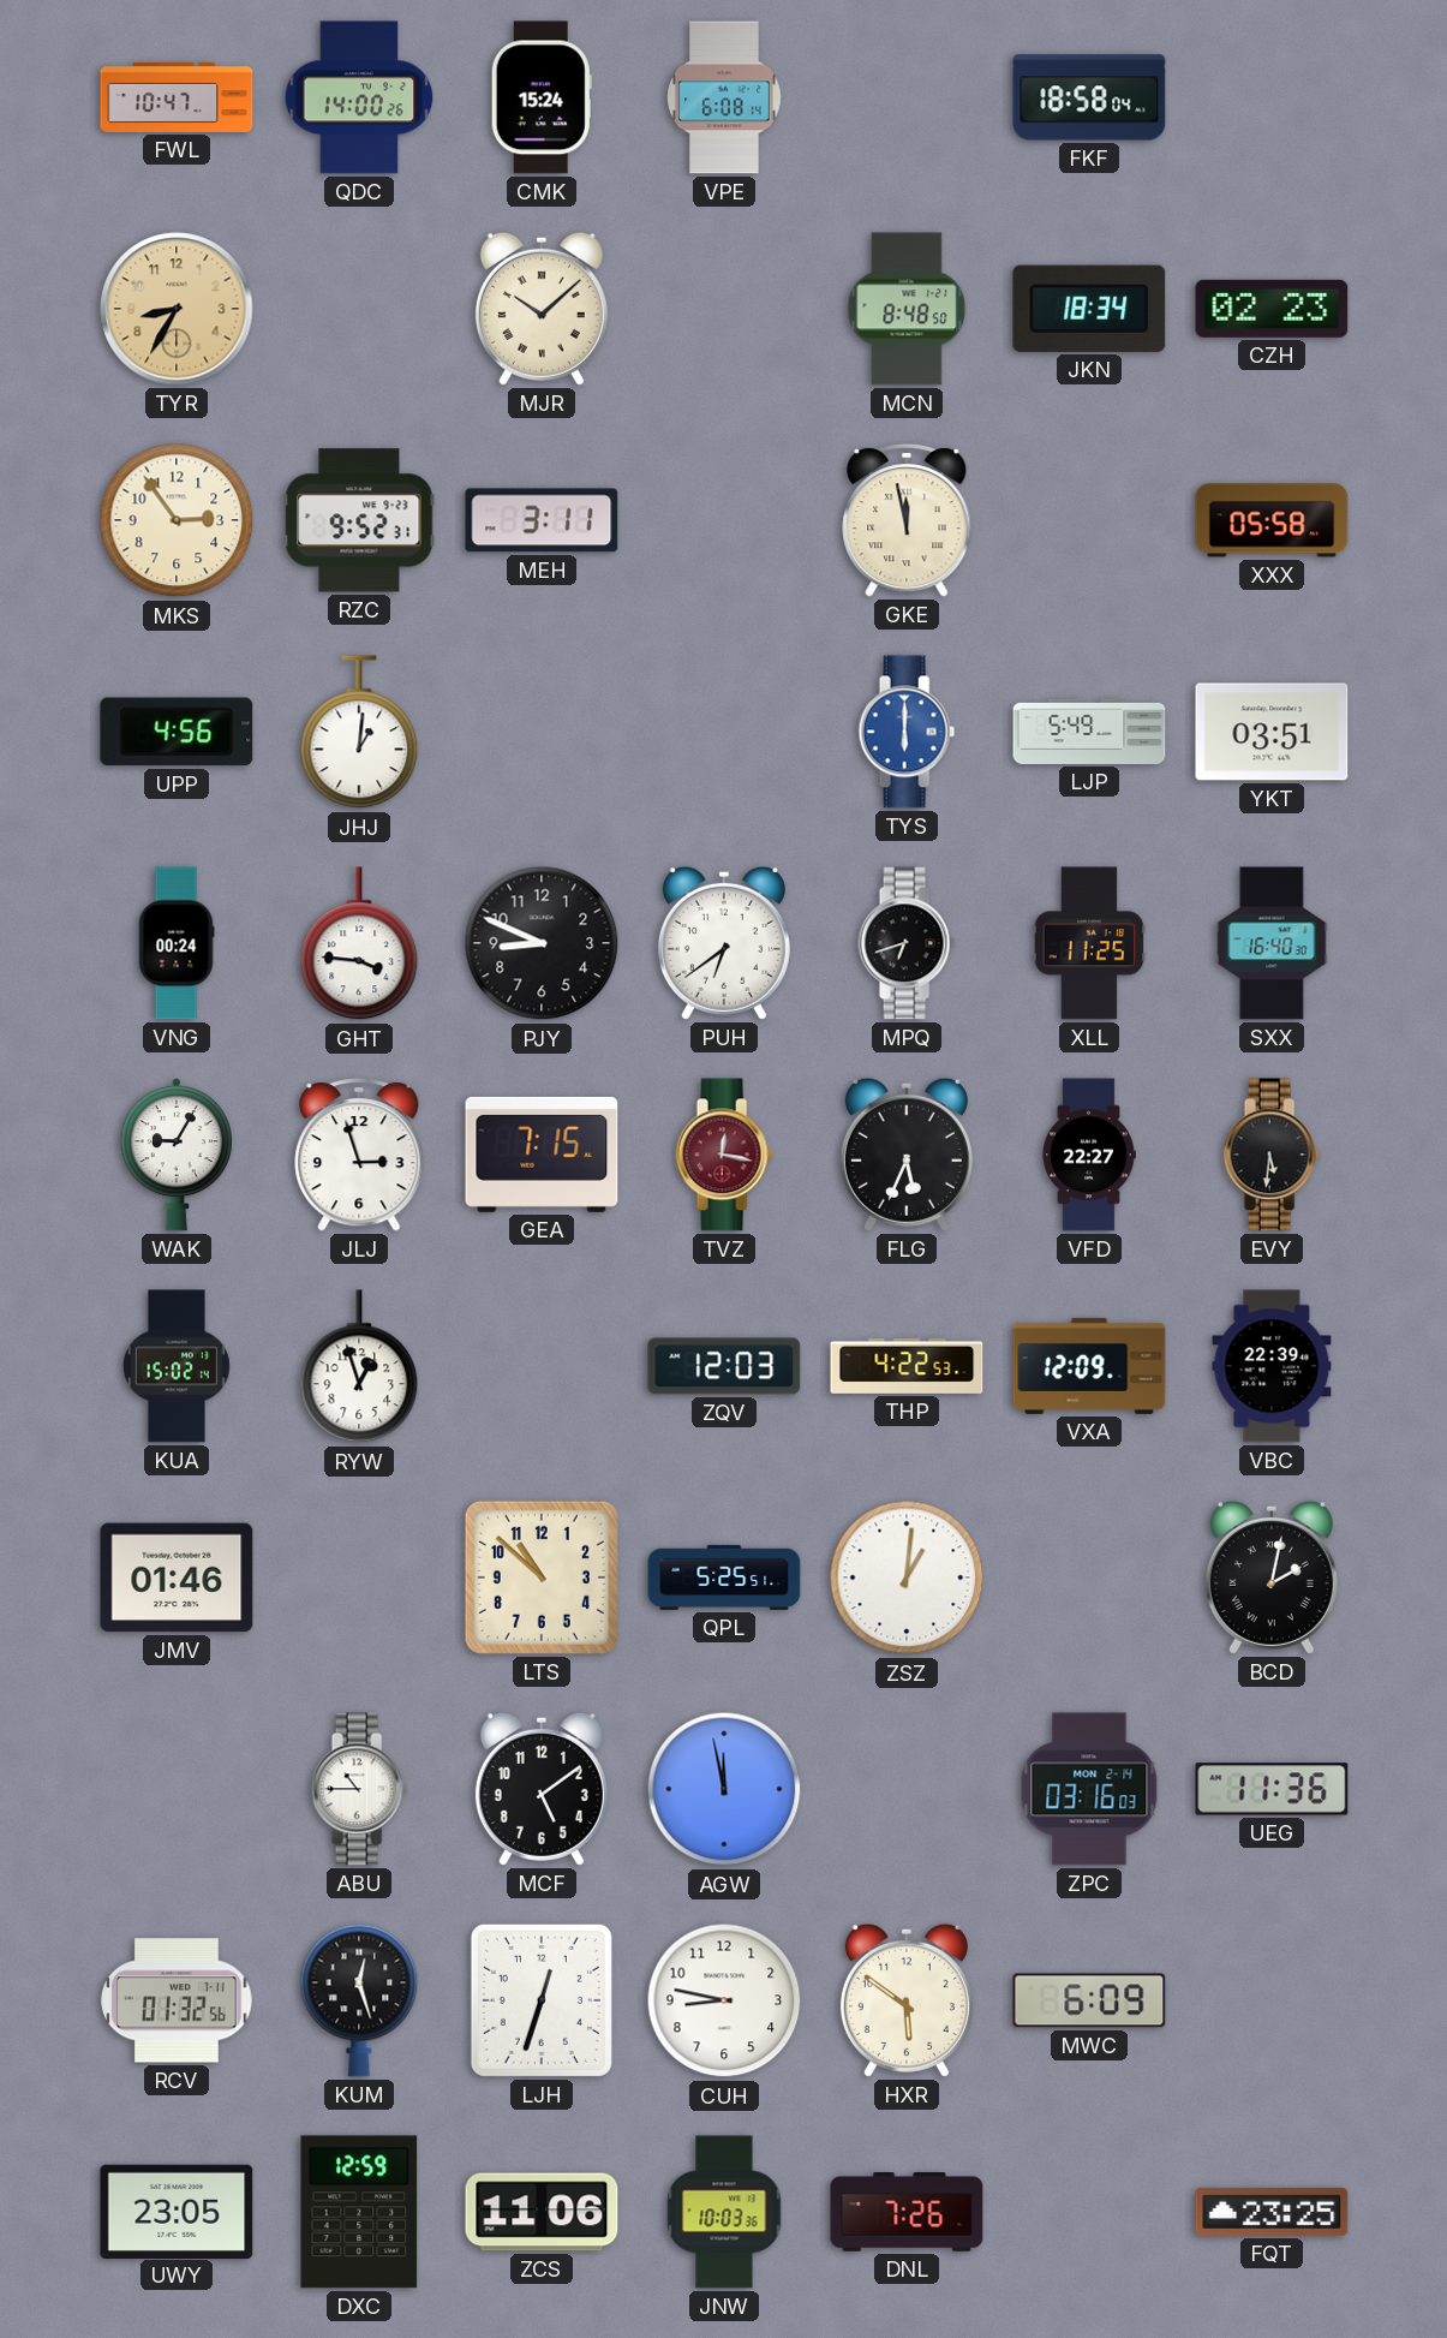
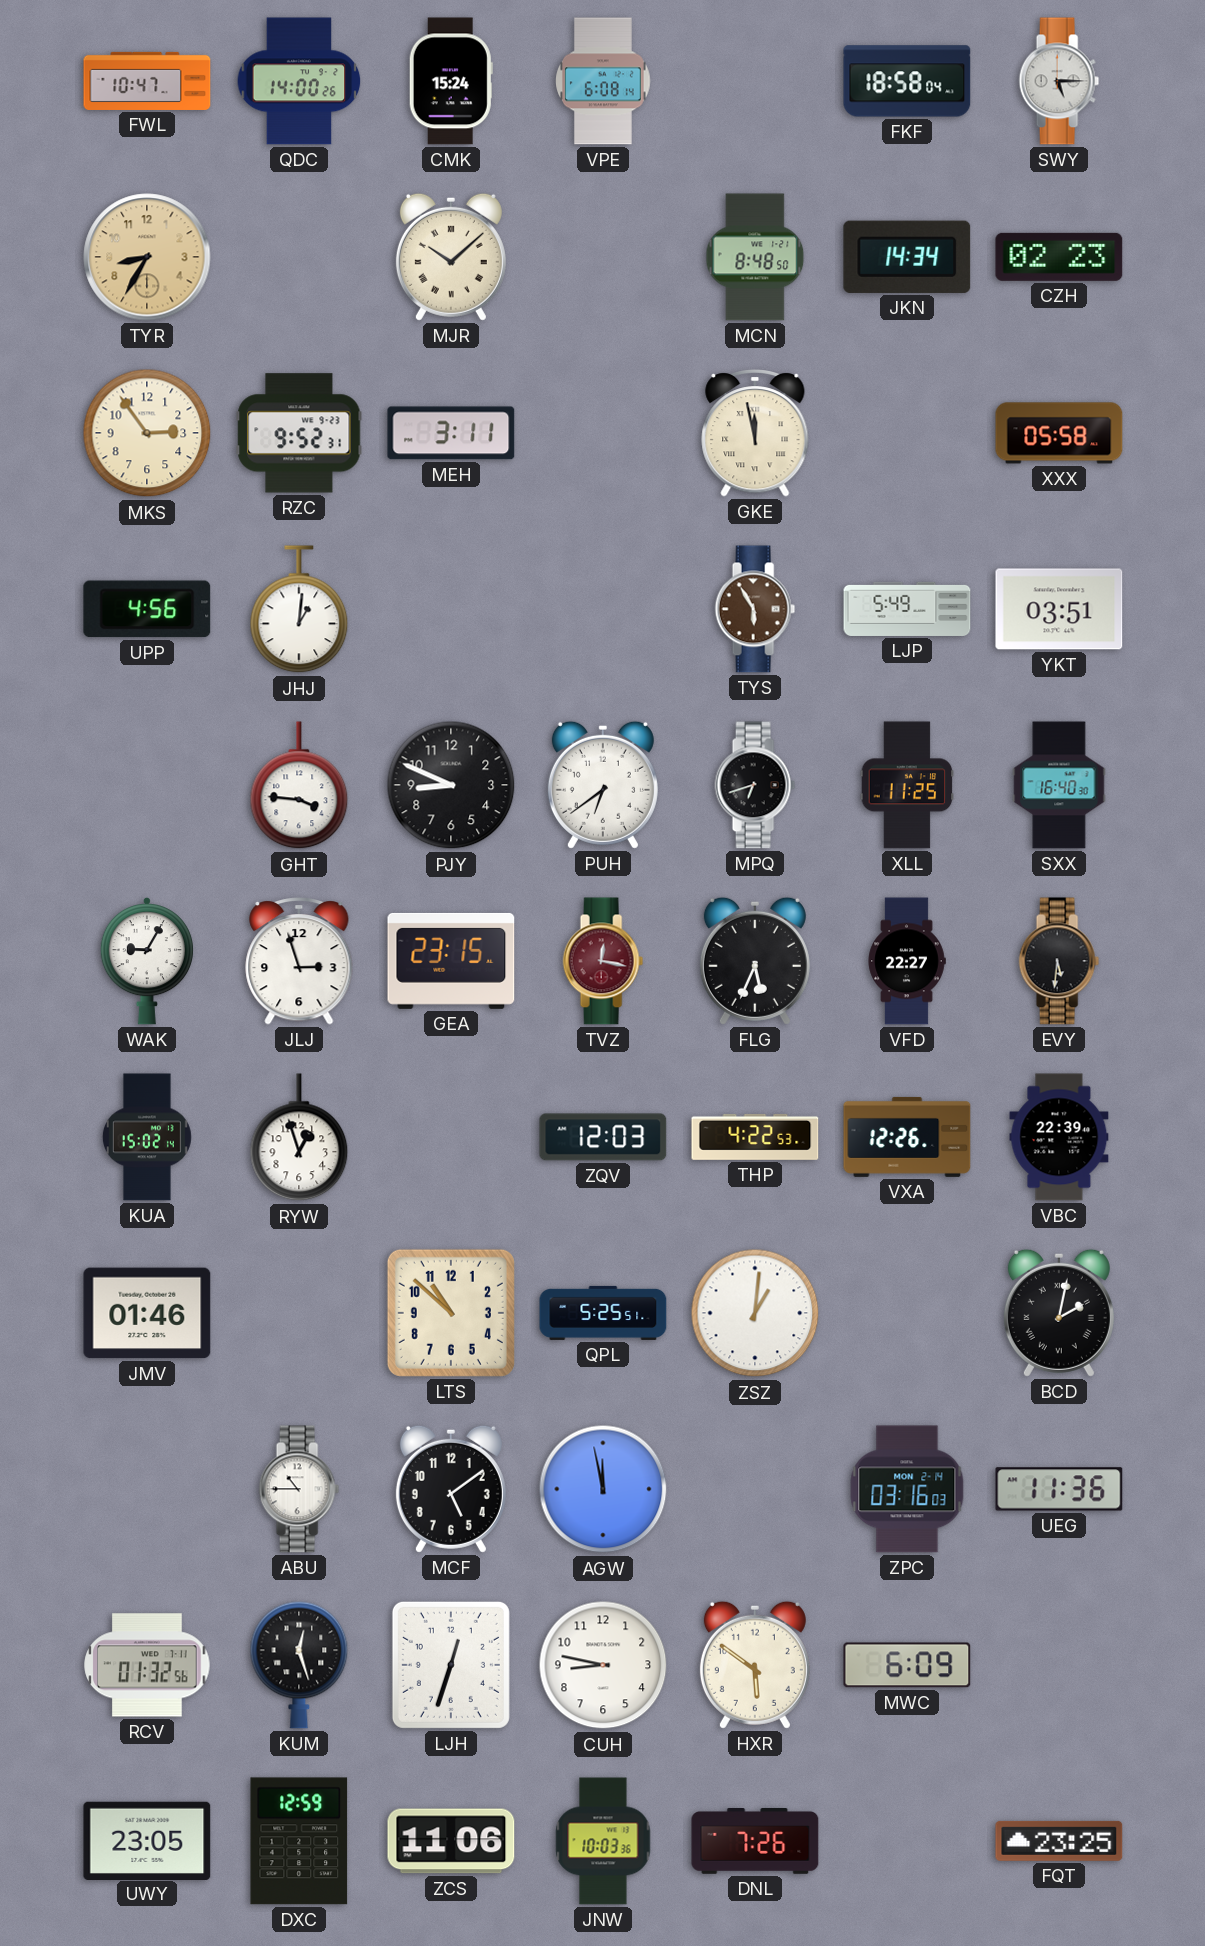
SWY: none -> 5:15 (1059, 81)
JKN: 18:34 -> 14:34 (907, 257)
TYS: 6:00 -> 5:55 (755, 609)
TYS dial: blue -> brown (755, 609)
VNG: 00:24 -> none (177, 943)
GEA: 7:15 -> 23:15 (451, 961)
VXA: 12:09 -> 12:26 (907, 1137)
